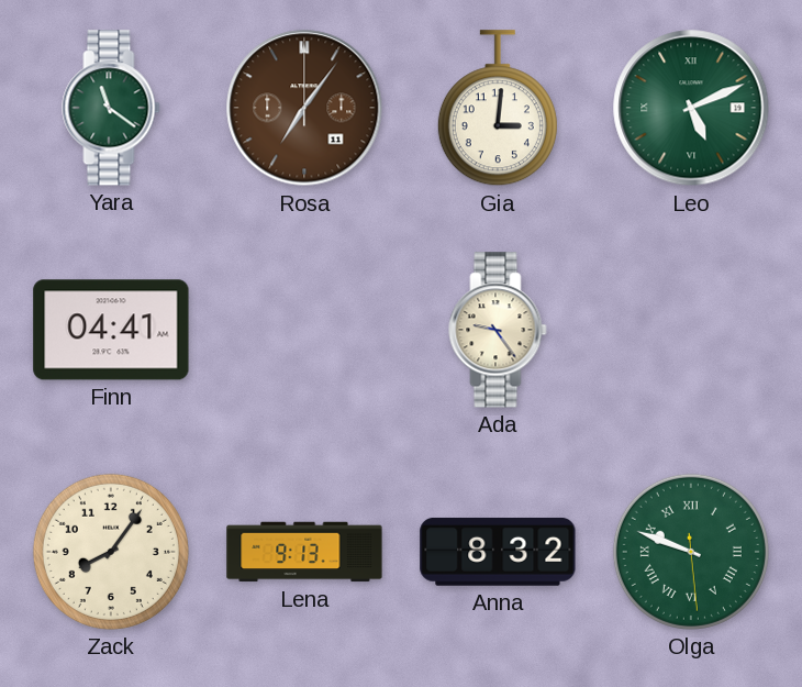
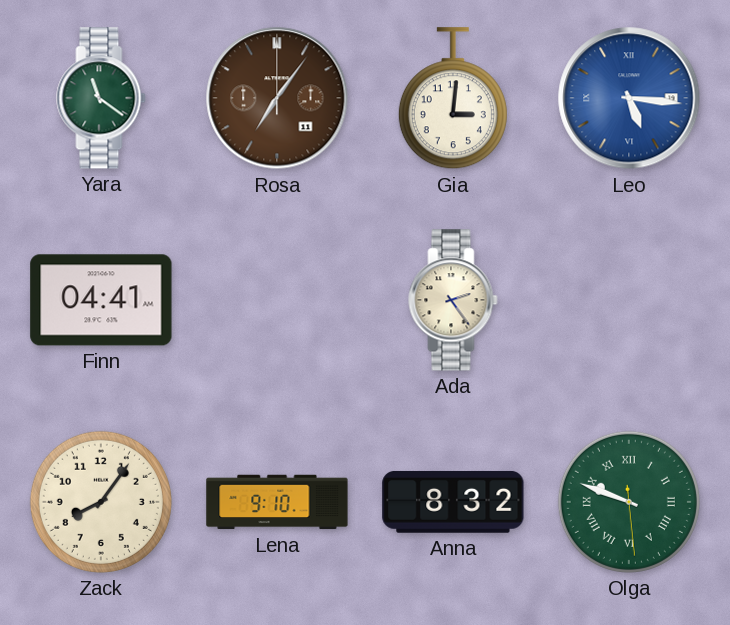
Leo: 5:11 -> 5:16 (629, 98)
Leo dial: green -> blue (629, 98)
Ada: 9:24 -> 2:24 (453, 300)
Lena: 9:13 -> 9:10 (277, 502)
